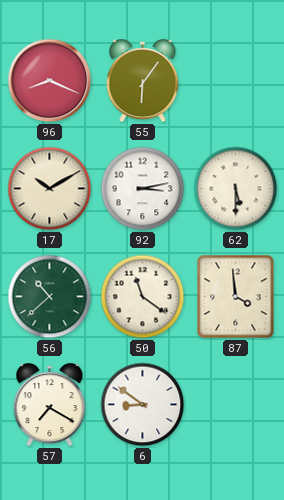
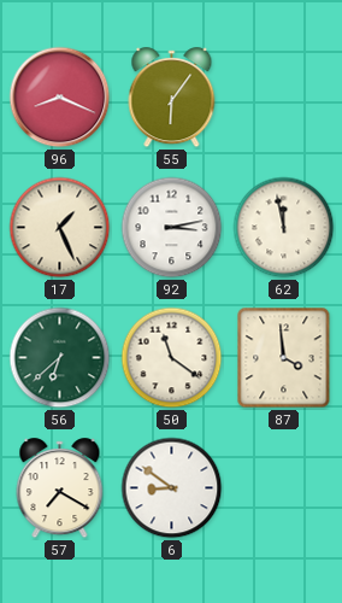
17: 10:10 -> 1:26 (60, 228)
62: 5:30 -> 11:58 (284, 228)
56: 10:38 -> 6:38 (60, 358)
